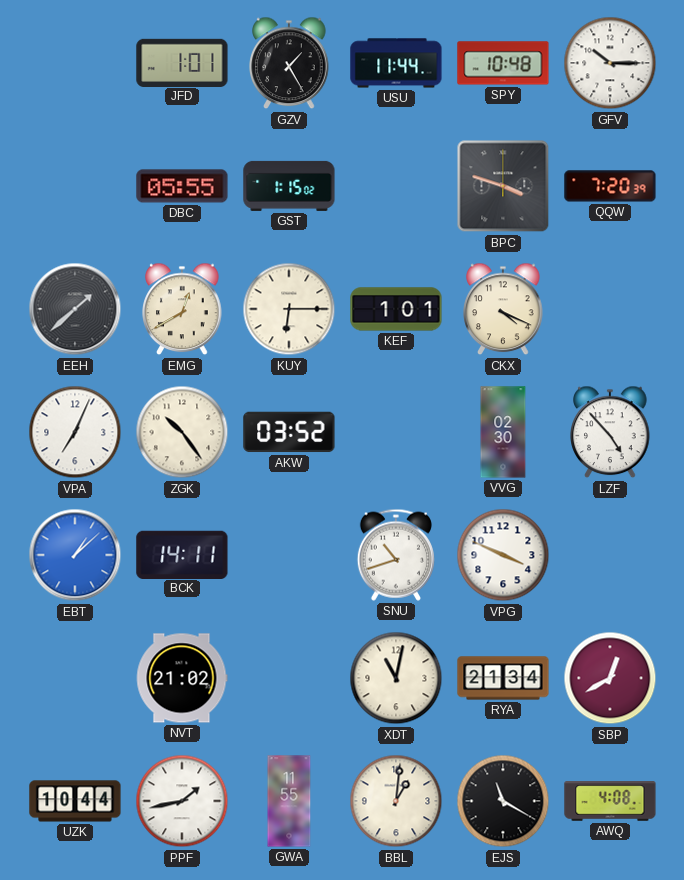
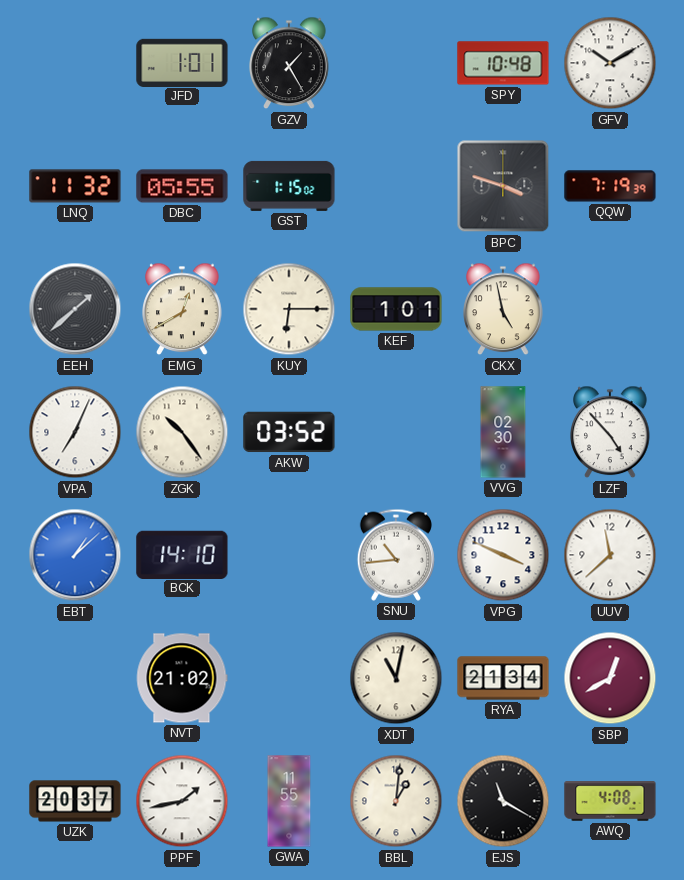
USU: 11:44 -> none (396, 63)
GFV: 10:15 -> 10:10 (610, 63)
LNQ: none -> 11:32 (75, 186)
QQW: 7:20 -> 7:19 (610, 186)
CKX: 4:19 -> 4:58 (503, 309)
BCK: 14:11 -> 14:10 (182, 554)
SNU: 10:42 -> 10:44 (396, 555)
UUV: none -> 11:38 (610, 555)
UZK: 10:44 -> 20:37 (75, 801)
